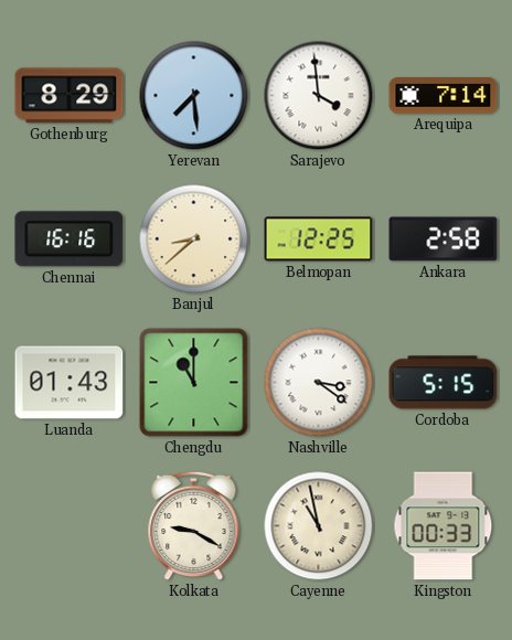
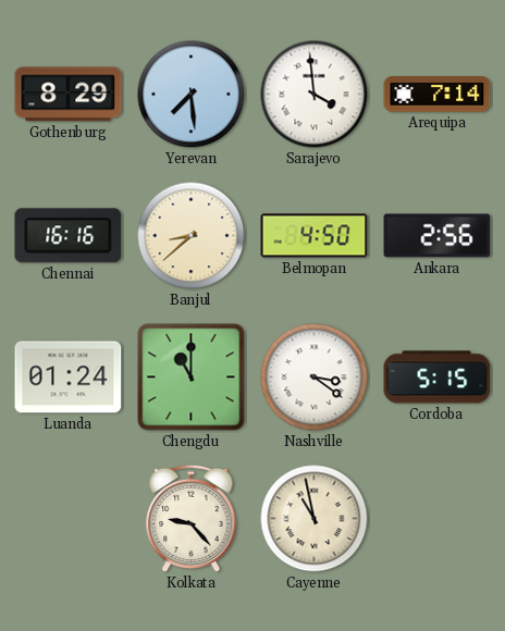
Belmopan: 12:25 -> 4:50 (315, 236)
Ankara: 2:58 -> 2:56 (438, 236)
Luanda: 01:43 -> 01:24 (69, 378)
Kolkata: 9:20 -> 9:23 (192, 519)
Kingston: 00:33 -> none (444, 526)
